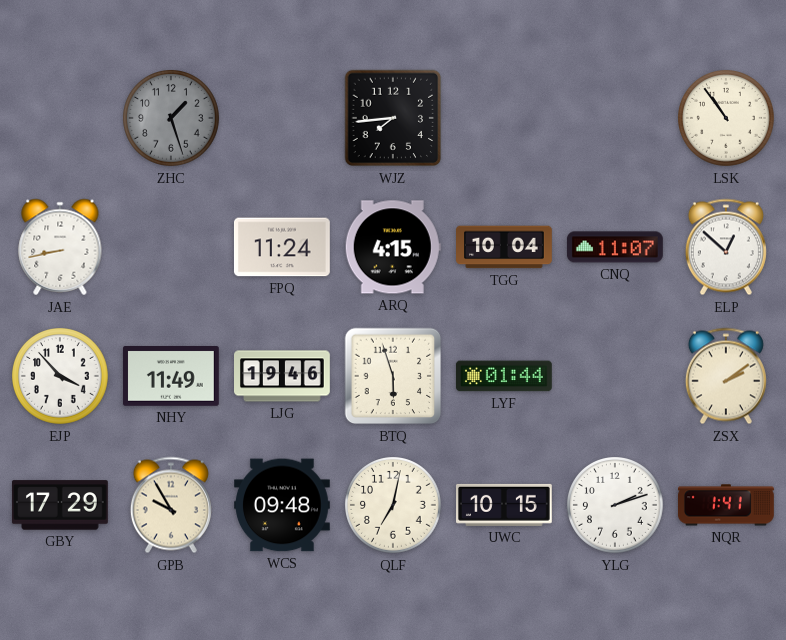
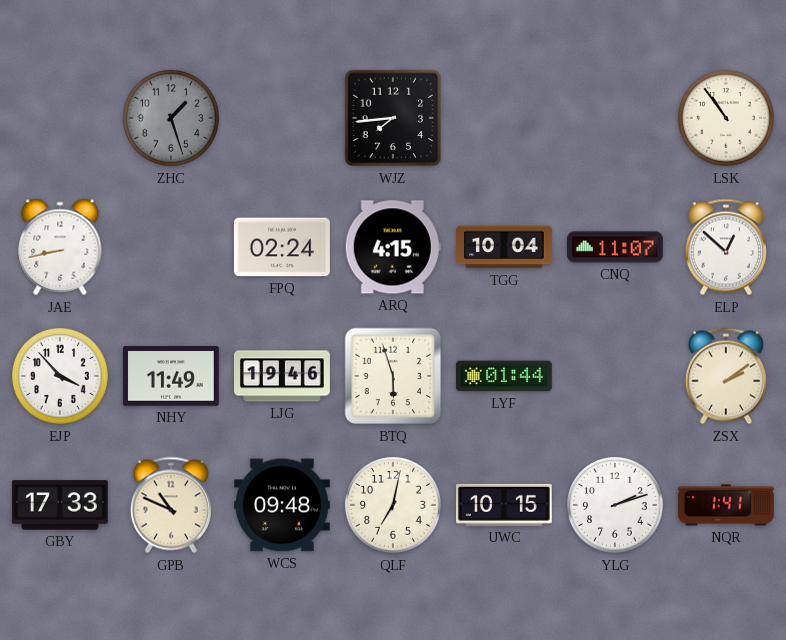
FPQ: 11:24 -> 02:24 (282, 247)
GBY: 17:29 -> 17:33 (60, 505)
GPB: 9:55 -> 10:49 (171, 505)
